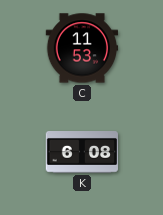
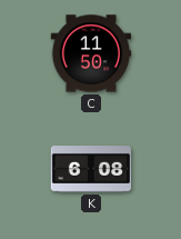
C: 11:53 -> 11:50 (91, 53)
